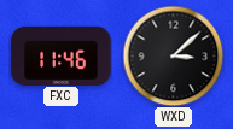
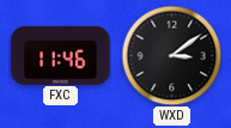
WXD: 3:08 -> 3:09 (171, 55)
